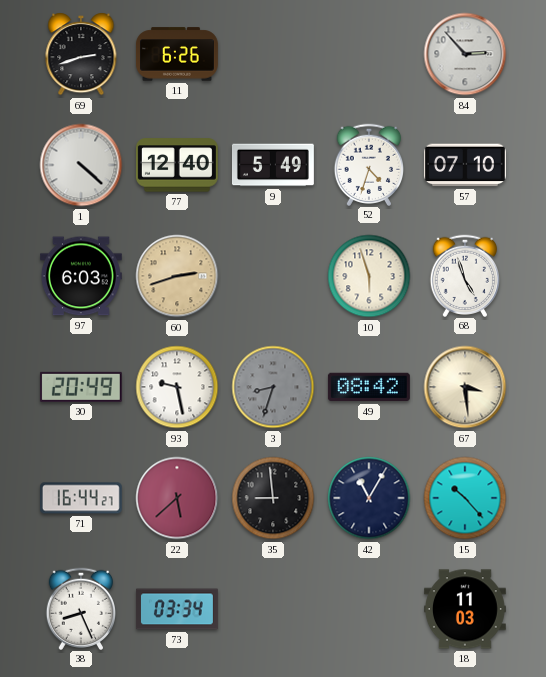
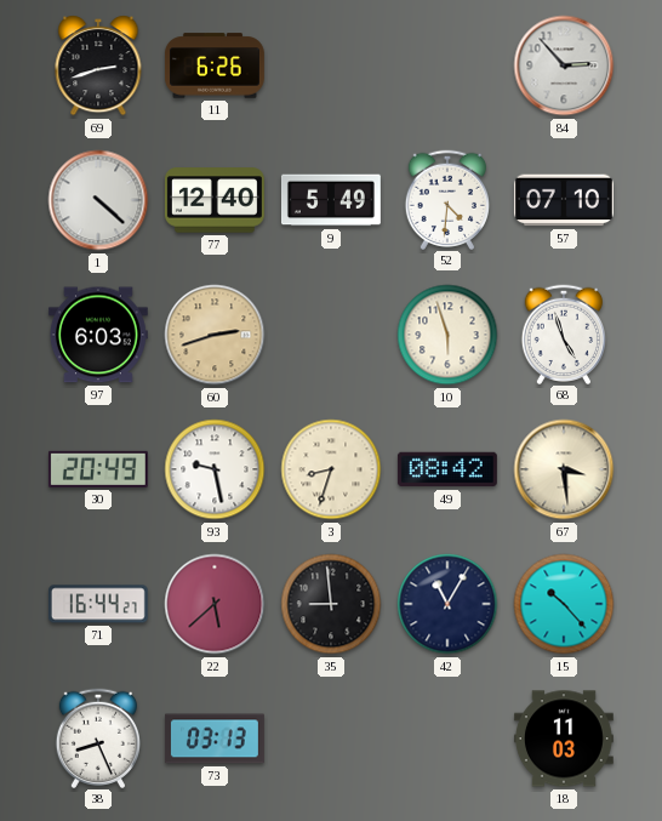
52: 4:33 -> 4:31 (446, 199)
3 dial: grey -> cream (331, 469)
73: 03:34 -> 03:13 (215, 739)
